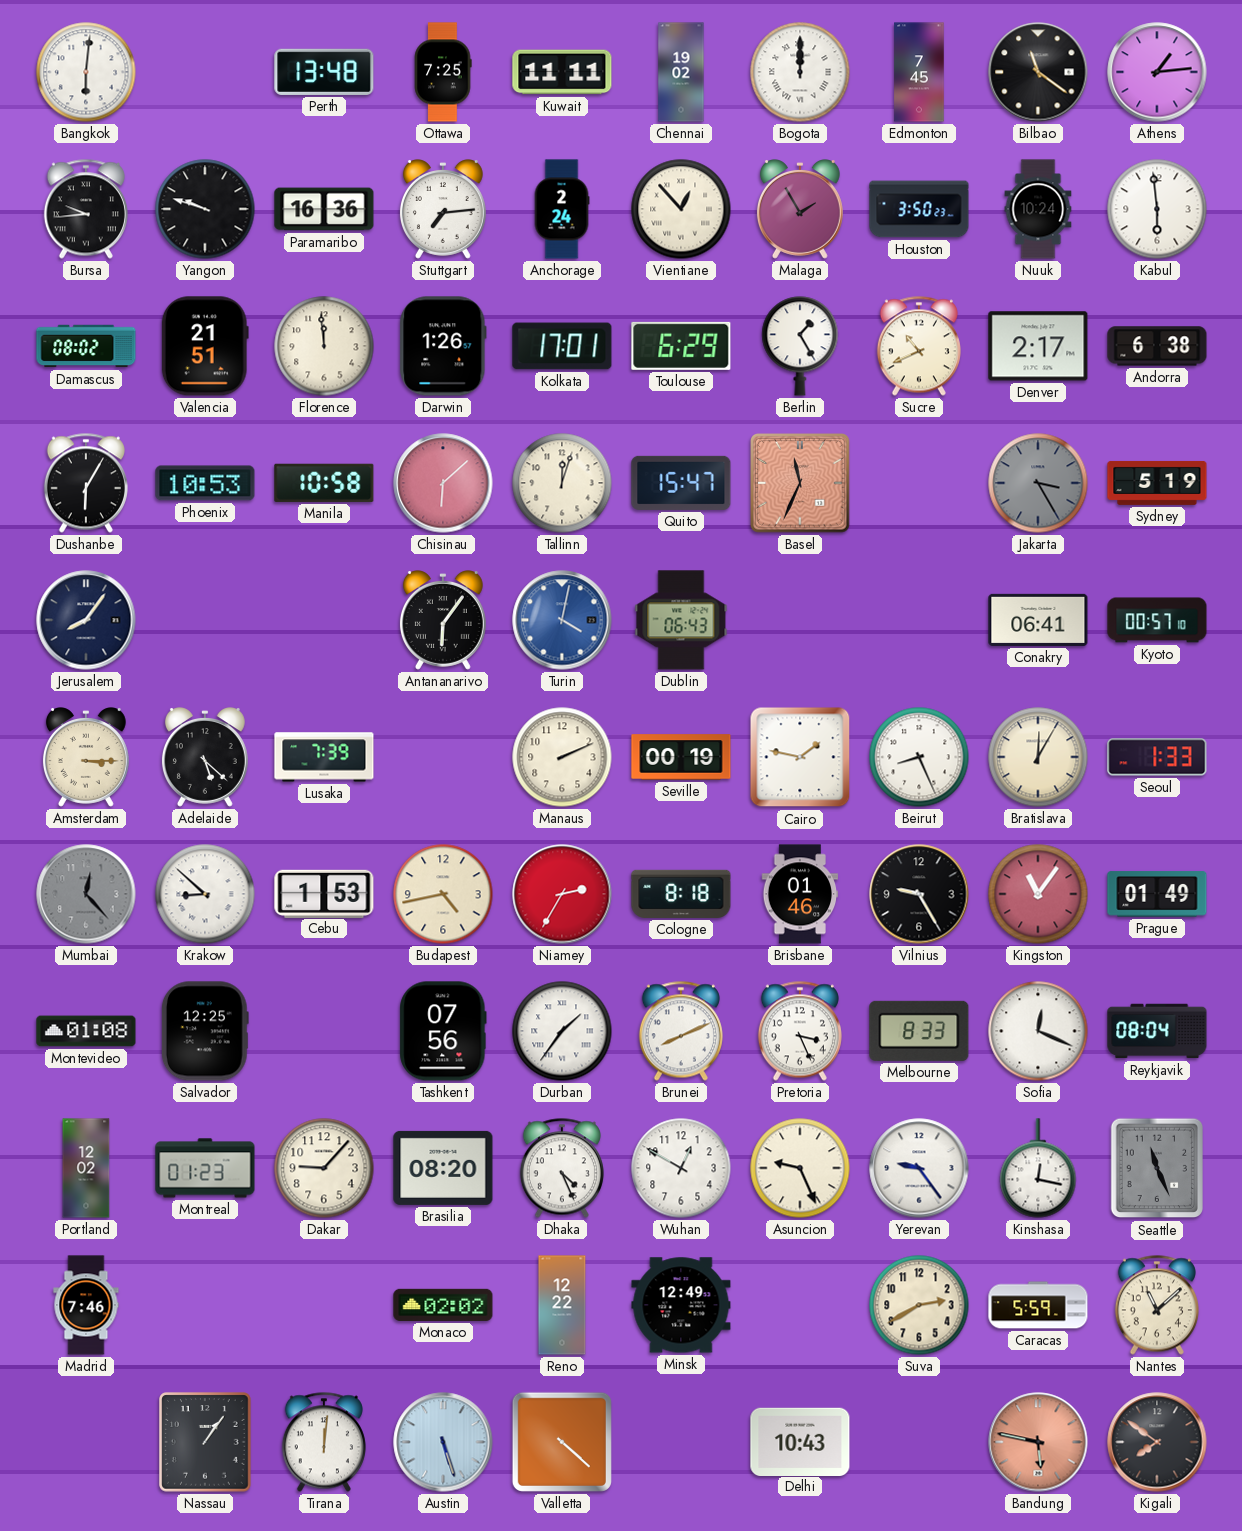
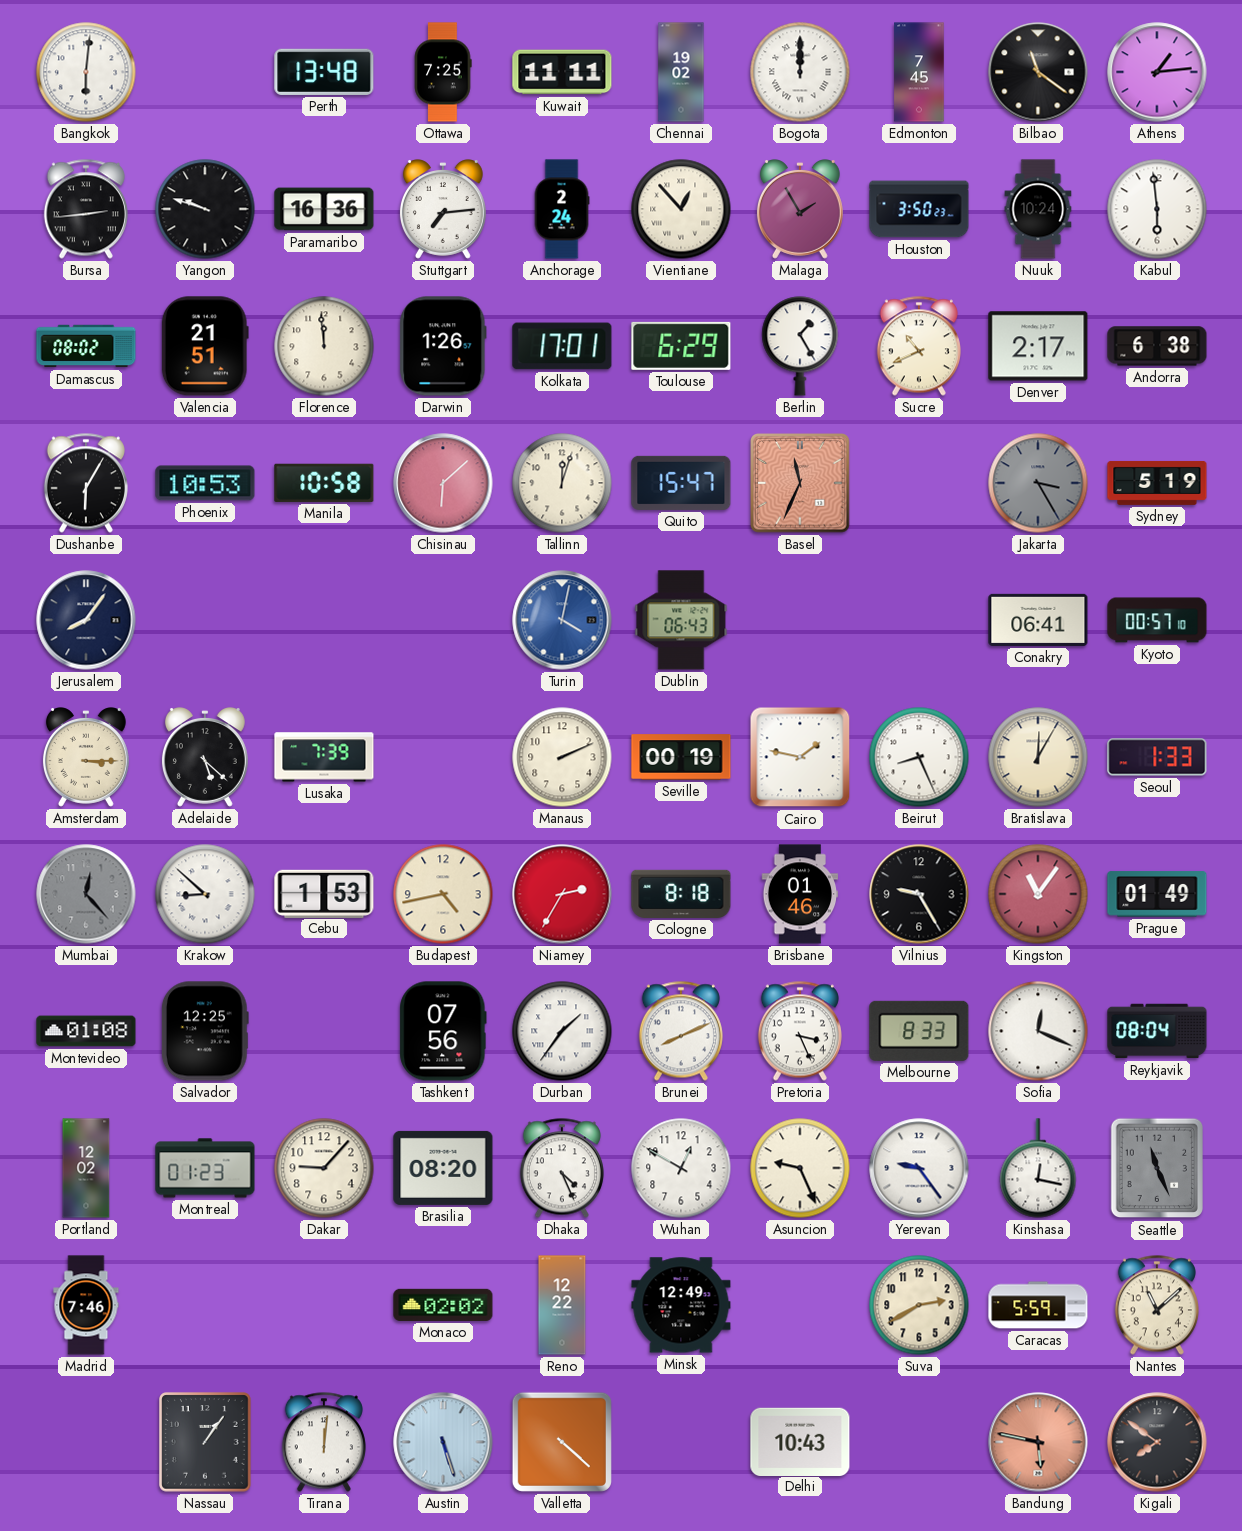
Bursa: 9:44 -> 2:44 (86, 209)
Antananarivo: 6:06 -> none (443, 620)
